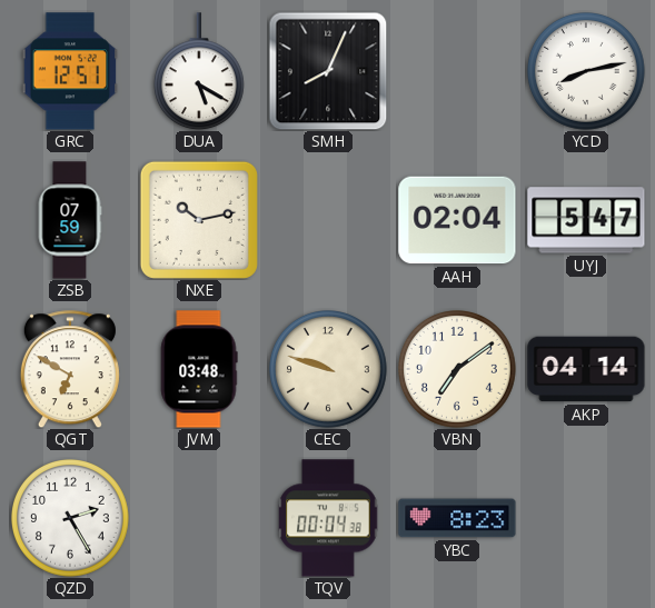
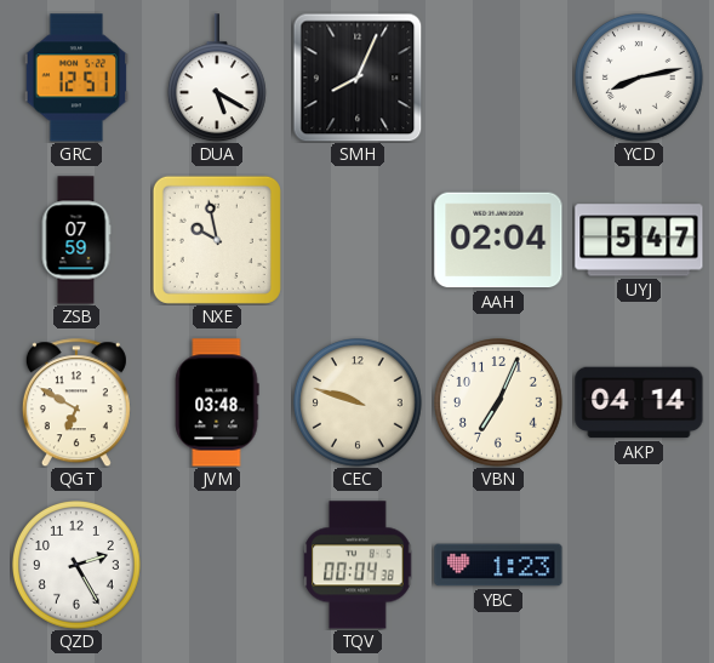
NXE: 10:13 -> 9:58 (217, 240)
VBN: 7:09 -> 7:04 (499, 404)
YBC: 8:23 -> 1:23 (498, 565)
